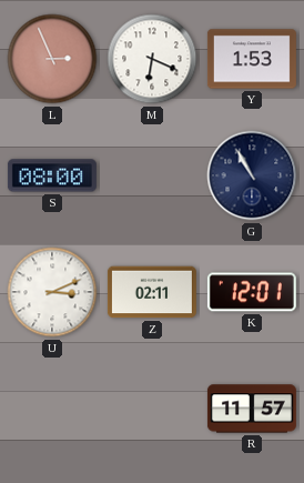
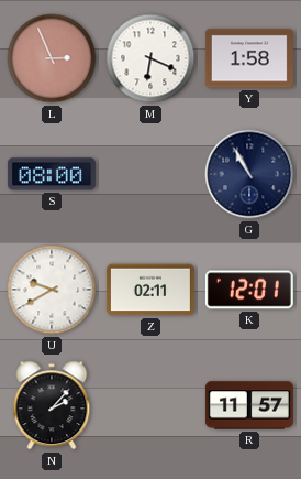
Y: 1:53 -> 1:58 (249, 58)
U: 3:11 -> 9:40 (52, 290)
N: none -> 2:07 (52, 405)
